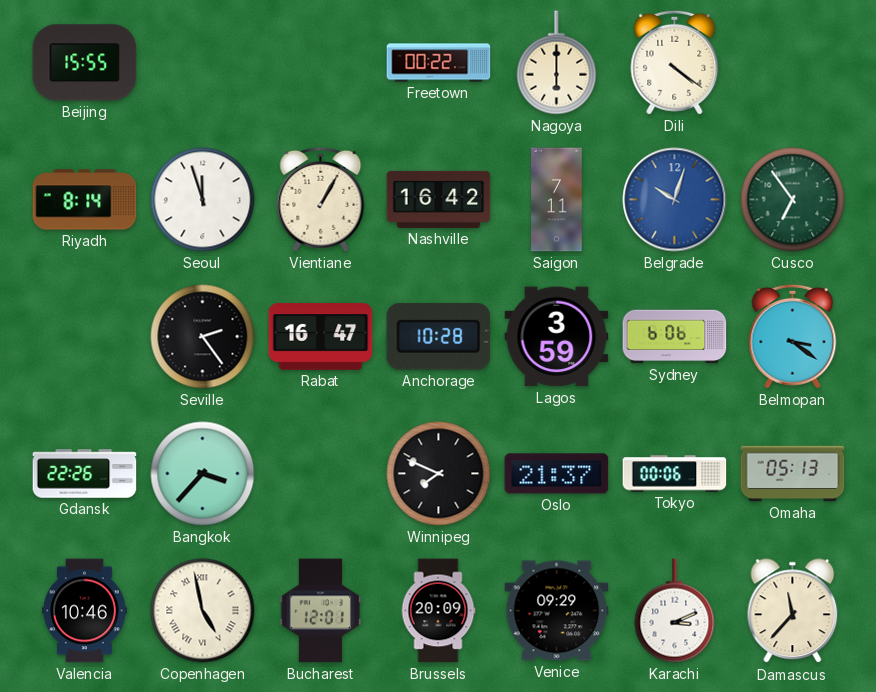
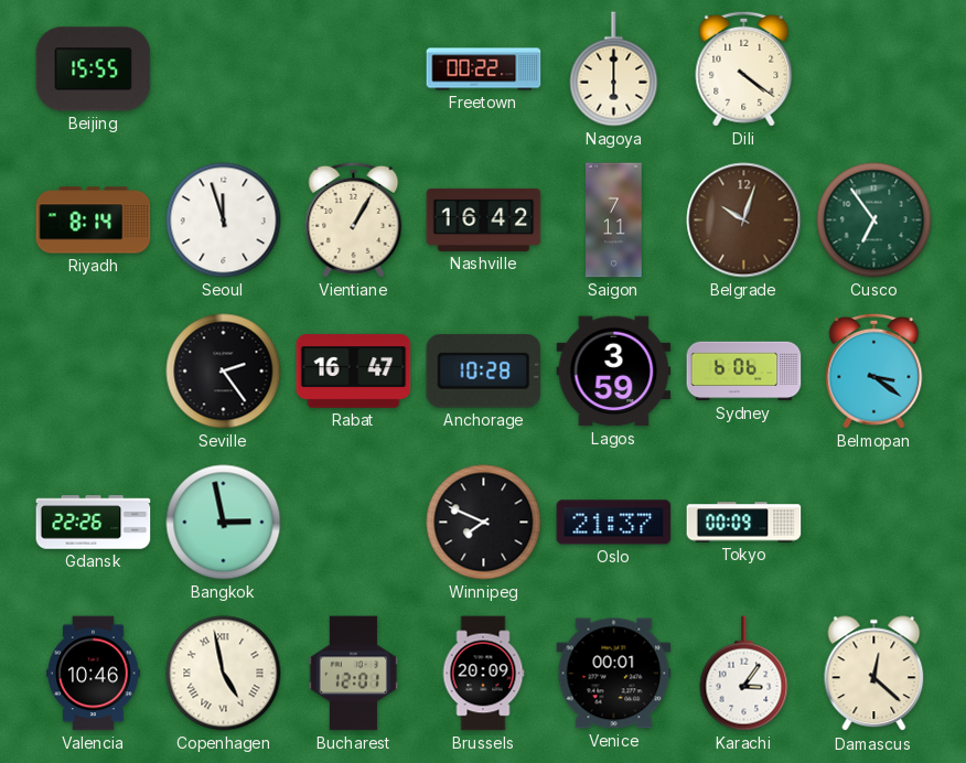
Belgrade dial: blue -> brown (744, 221)
Bangkok: 3:37 -> 2:58 (224, 523)
Tokyo: 00:06 -> 00:09 (744, 523)
Omaha: 05:13 -> none (793, 474)
Venice: 09:29 -> 00:01 (614, 674)
Karachi: 3:11 -> 3:06 (744, 674)
Damascus: 11:37 -> 12:22 (874, 674)
